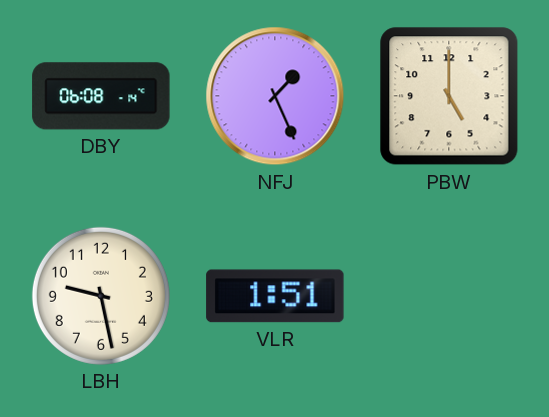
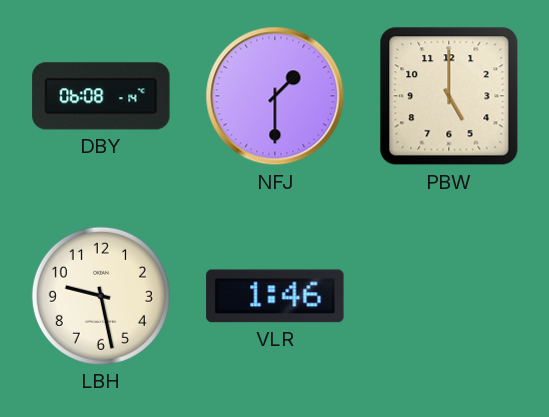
NFJ: 1:26 -> 1:30 (275, 96)
VLR: 1:51 -> 1:46 (275, 296)
